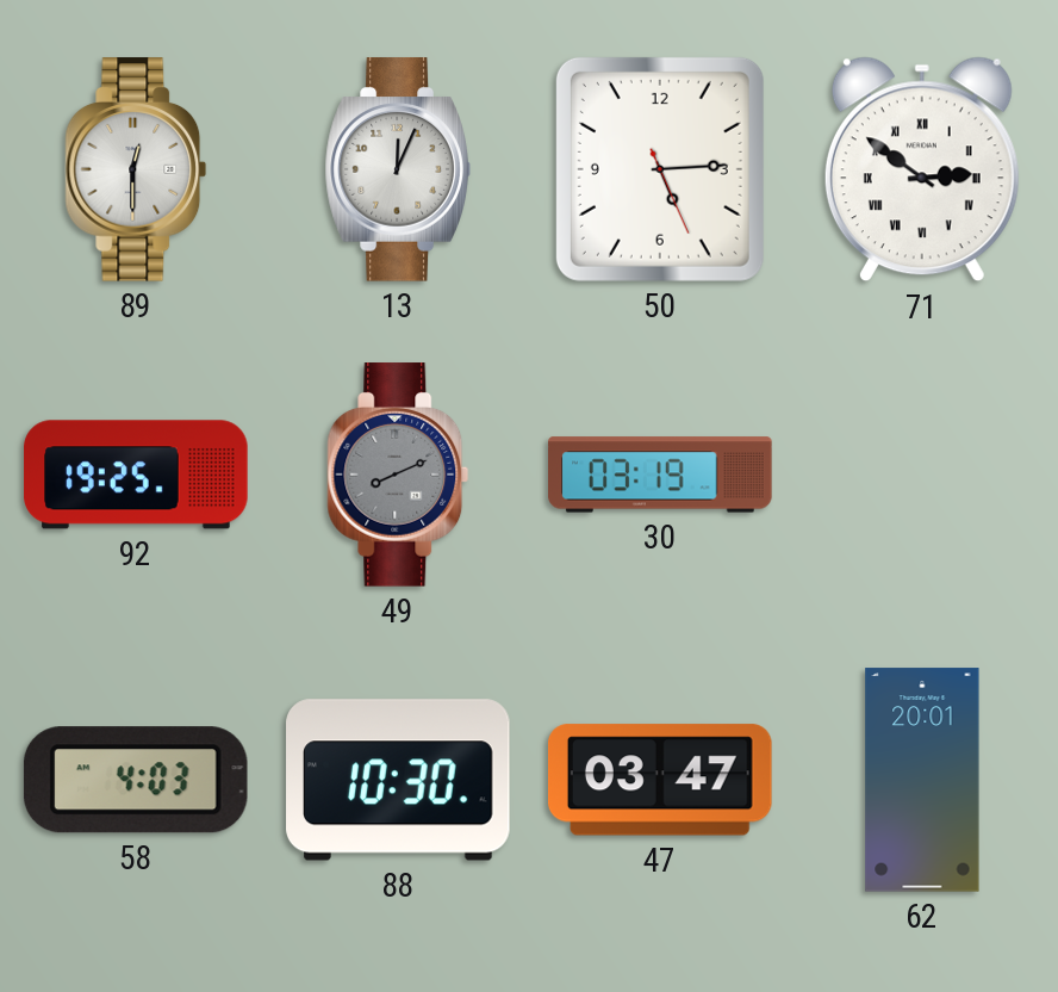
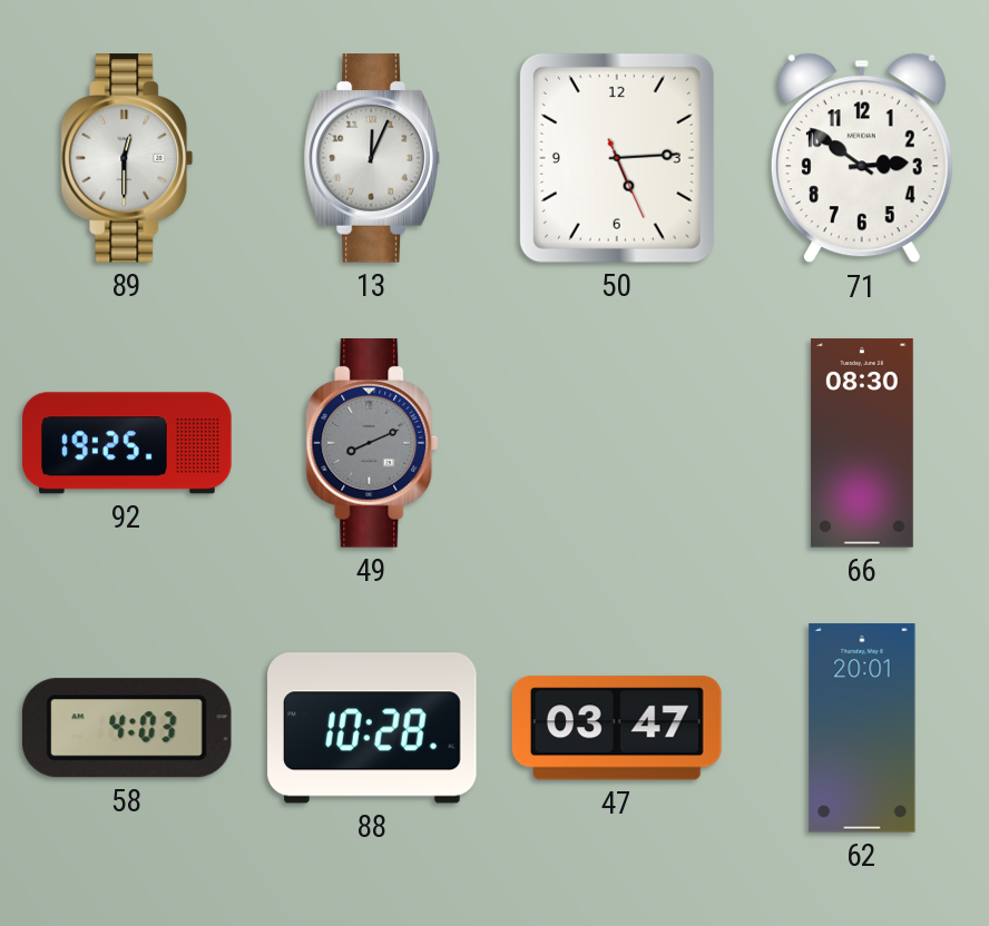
71 numerals: Roman -> Arabic (862, 158)
30: 03:19 -> none (660, 475)
66: none -> 08:30 (862, 443)
88: 10:30 -> 10:28 (372, 728)
